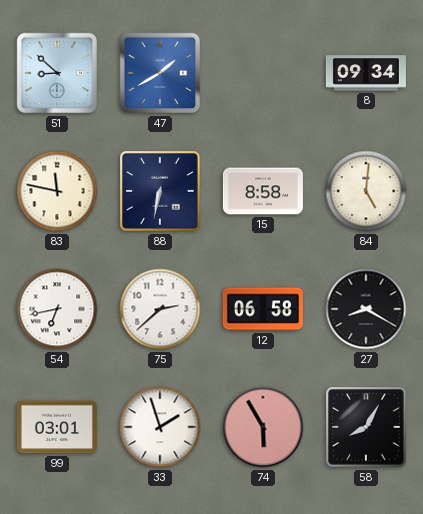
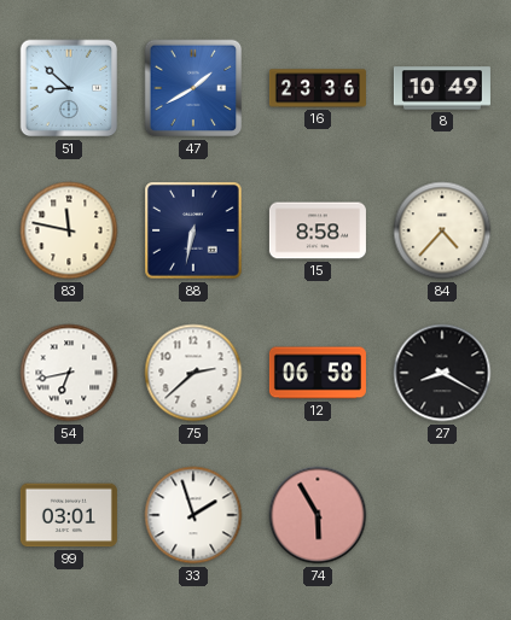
16: none -> 23:36 (318, 88)
8: 09:34 -> 10:49 (442, 88)
84: 5:01 -> 4:37 (442, 230)
58: 8:05 -> none (366, 427)
